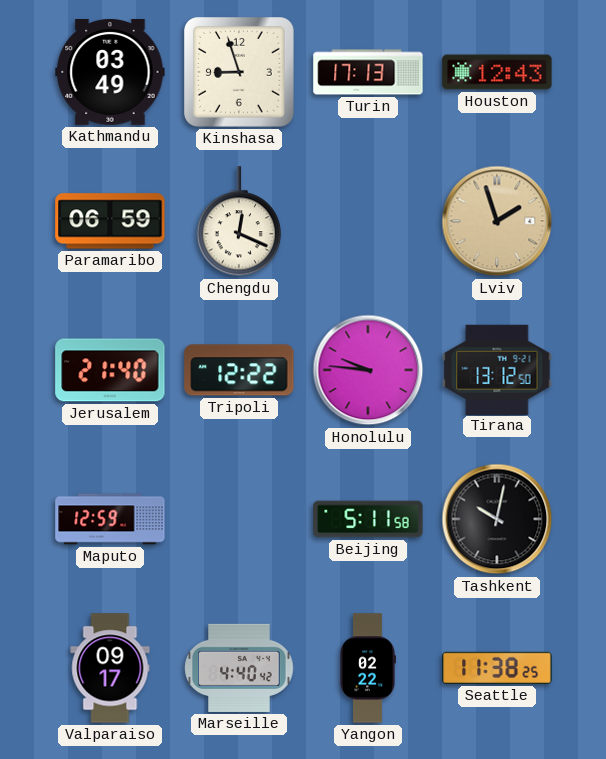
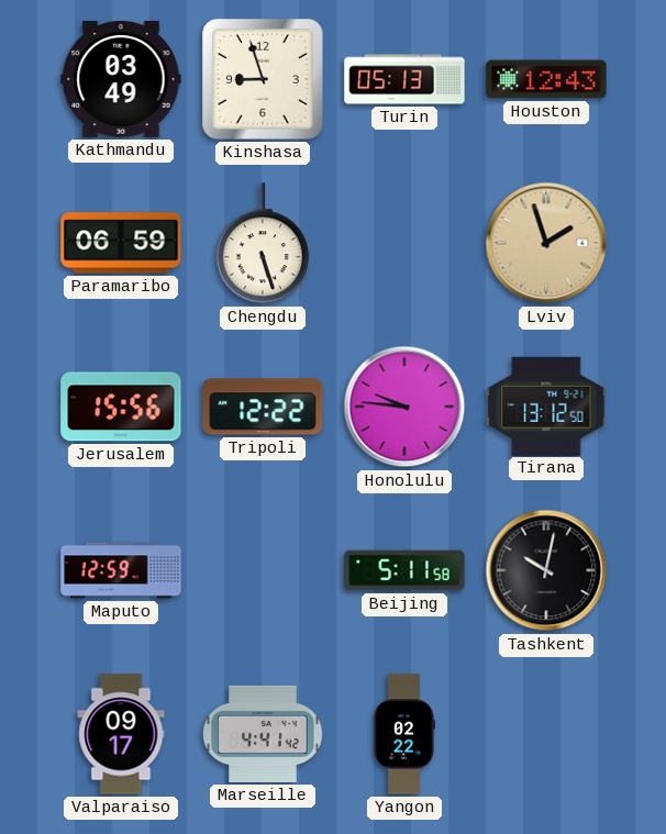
Turin: 17:13 -> 05:13 (404, 79)
Chengdu: 12:19 -> 5:27 (263, 244)
Jerusalem: 21:40 -> 15:56 (121, 407)
Marseille: 4:40 -> 4:41 (263, 734)
Seattle: 11:38 -> none (497, 668)
